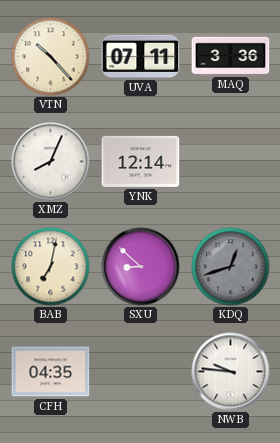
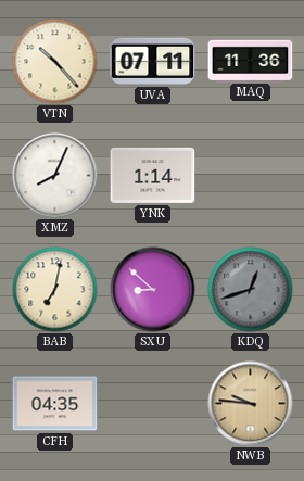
MAQ: 3:36 -> 11:36 (251, 61)
YNK: 12:14 -> 1:14 (153, 175)
NWB dial: white -> champagne (251, 404)
